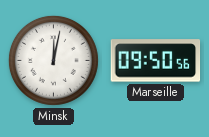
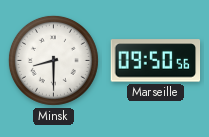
Minsk: 12:02 -> 8:30 (53, 60)
